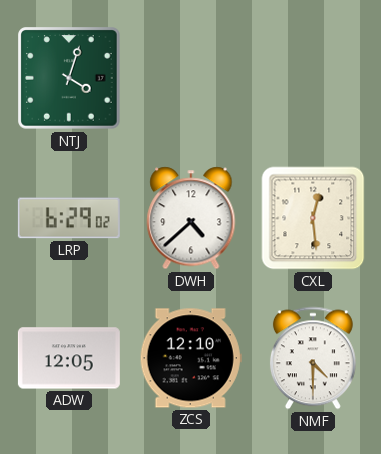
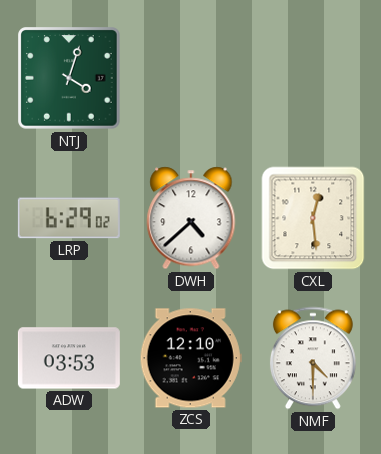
ADW: 12:05 -> 03:53 (69, 358)
